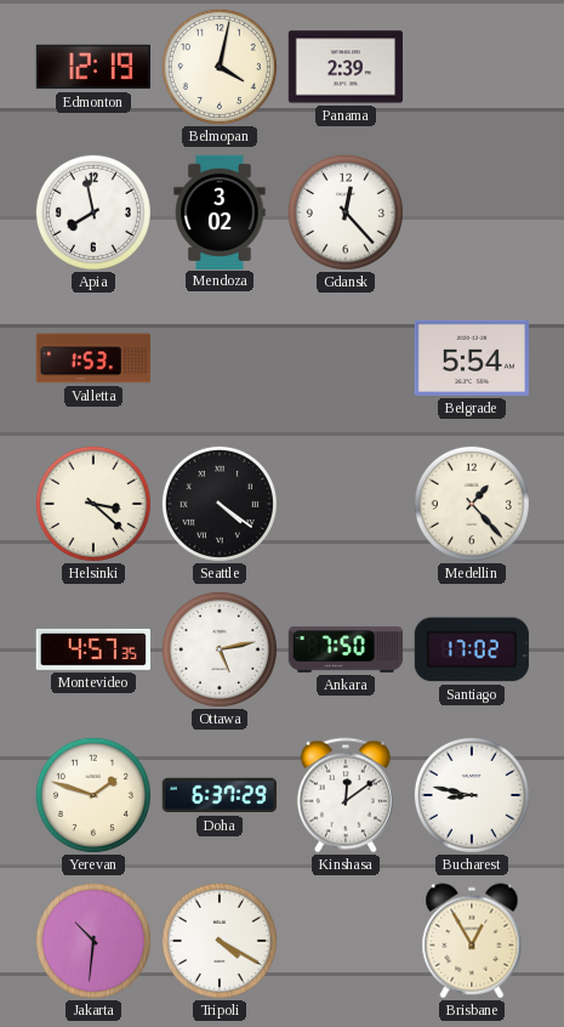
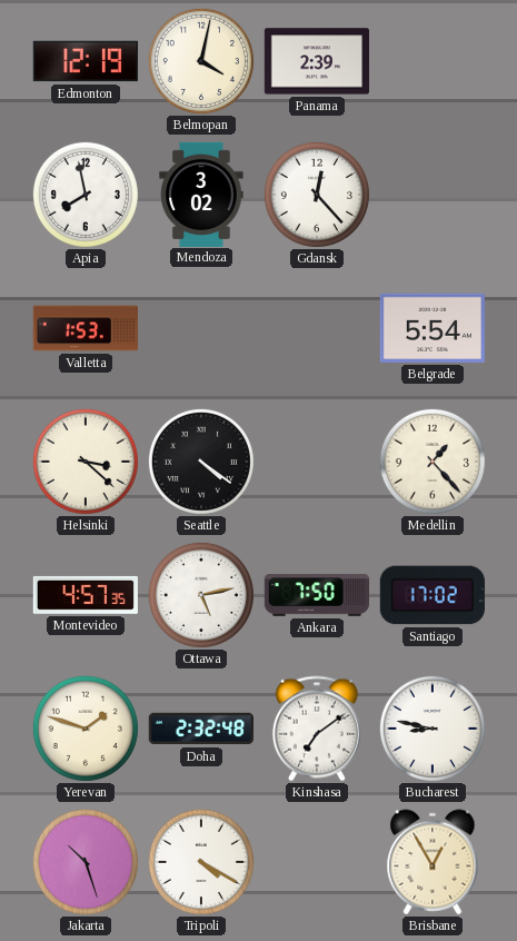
Doha: 6:37 -> 2:32 (200, 729)
Kinshasa: 12:09 -> 7:09 (317, 729)
Jakarta: 10:31 -> 10:27 (86, 862)
